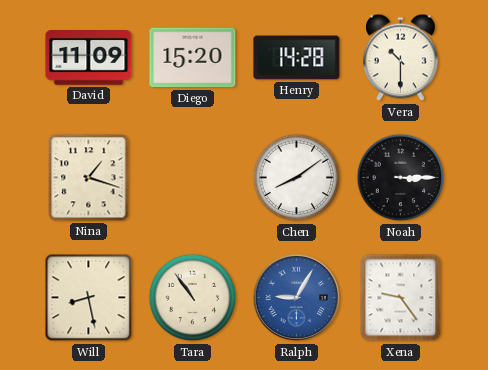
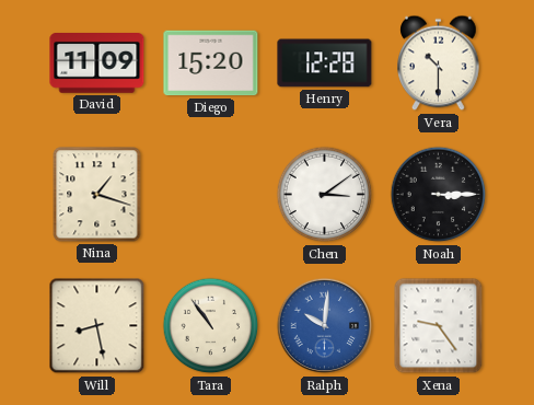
Henry: 14:28 -> 12:28 (325, 63)
Chen: 8:09 -> 3:09 (325, 195)
Ralph: 9:05 -> 10:01 (325, 326)
